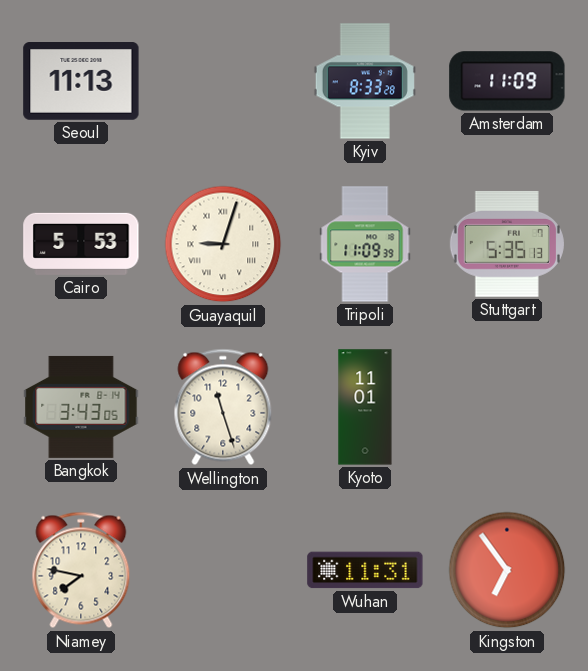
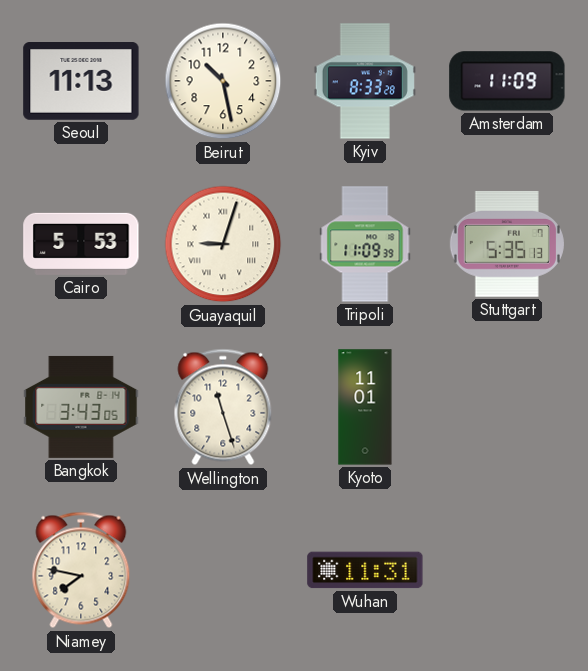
Beirut: none -> 10:28 (223, 81)
Kingston: 6:54 -> none (507, 570)
